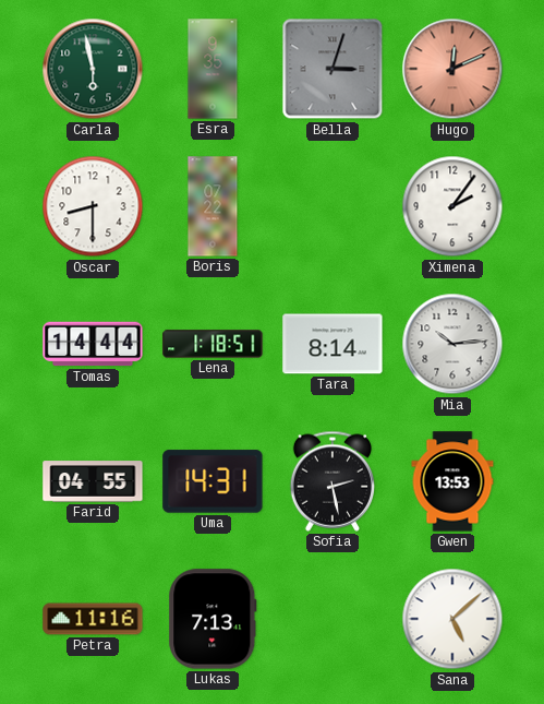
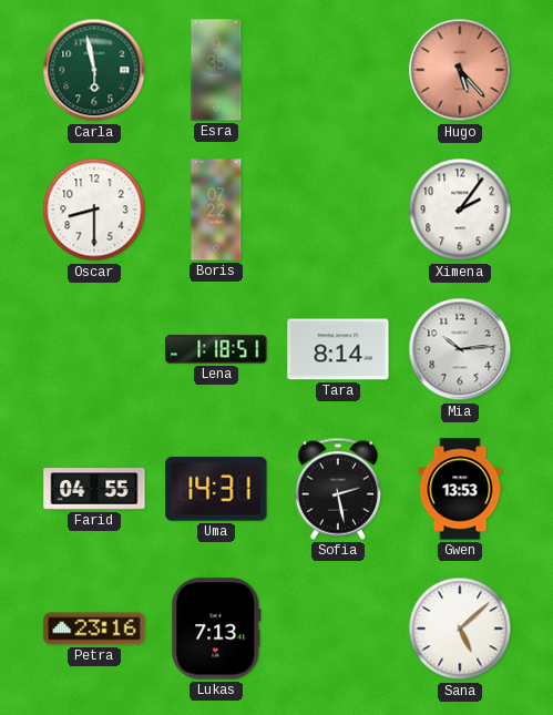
Bella: 3:03 -> none (333, 69)
Hugo: 12:11 -> 5:23 (460, 70)
Tomas: 14:44 -> none (93, 344)
Petra: 11:16 -> 23:16 (94, 629)
